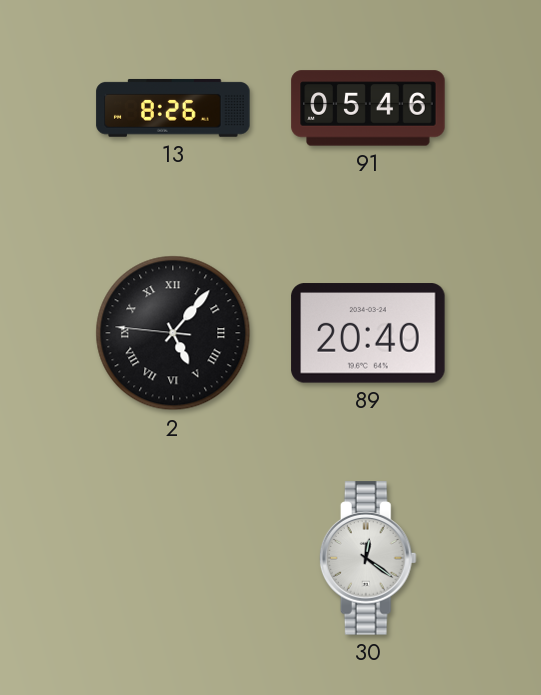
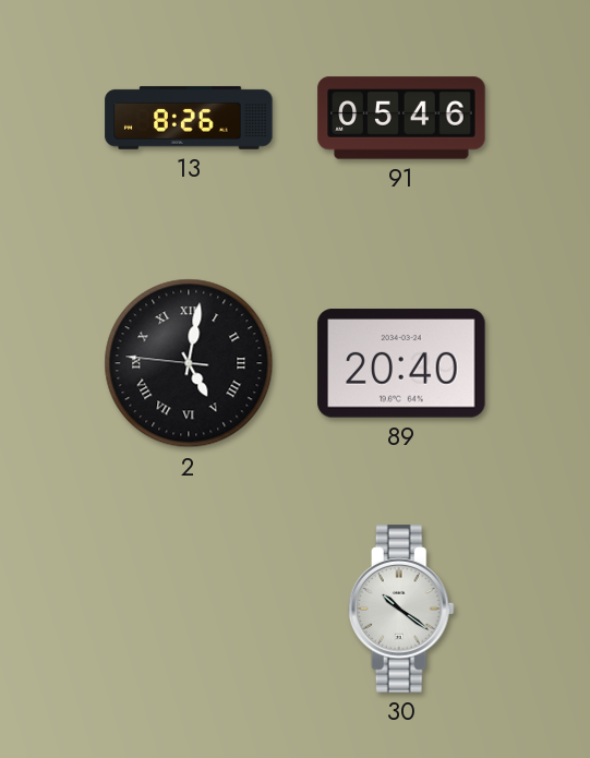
2: 5:06 -> 5:01 (189, 363)
30: 12:21 -> 10:21 (401, 609)
